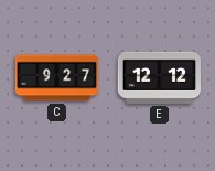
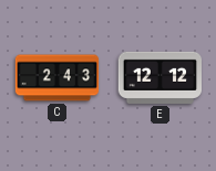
C: 9:27 -> 2:43 (58, 78)
